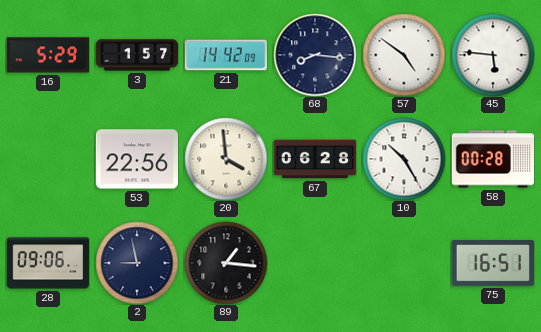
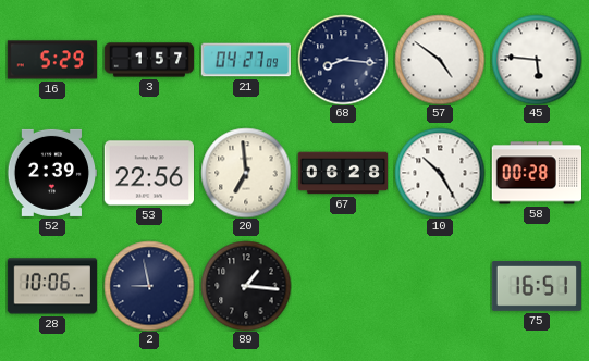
21: 14:42 -> 04:27 (246, 60)
52: none -> 2:39 (51, 173)
20: 3:59 -> 6:59 (246, 173)
28: 09:06 -> 10:06 (52, 286)
